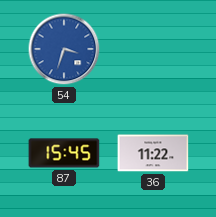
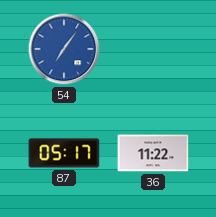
54: 3:33 -> 7:06 (64, 49)
87: 15:45 -> 05:17 (64, 153)
